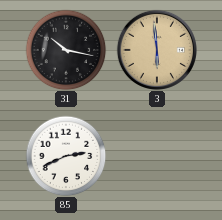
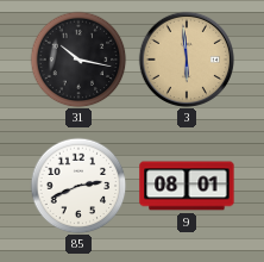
9: none -> 08:01 (187, 186)
